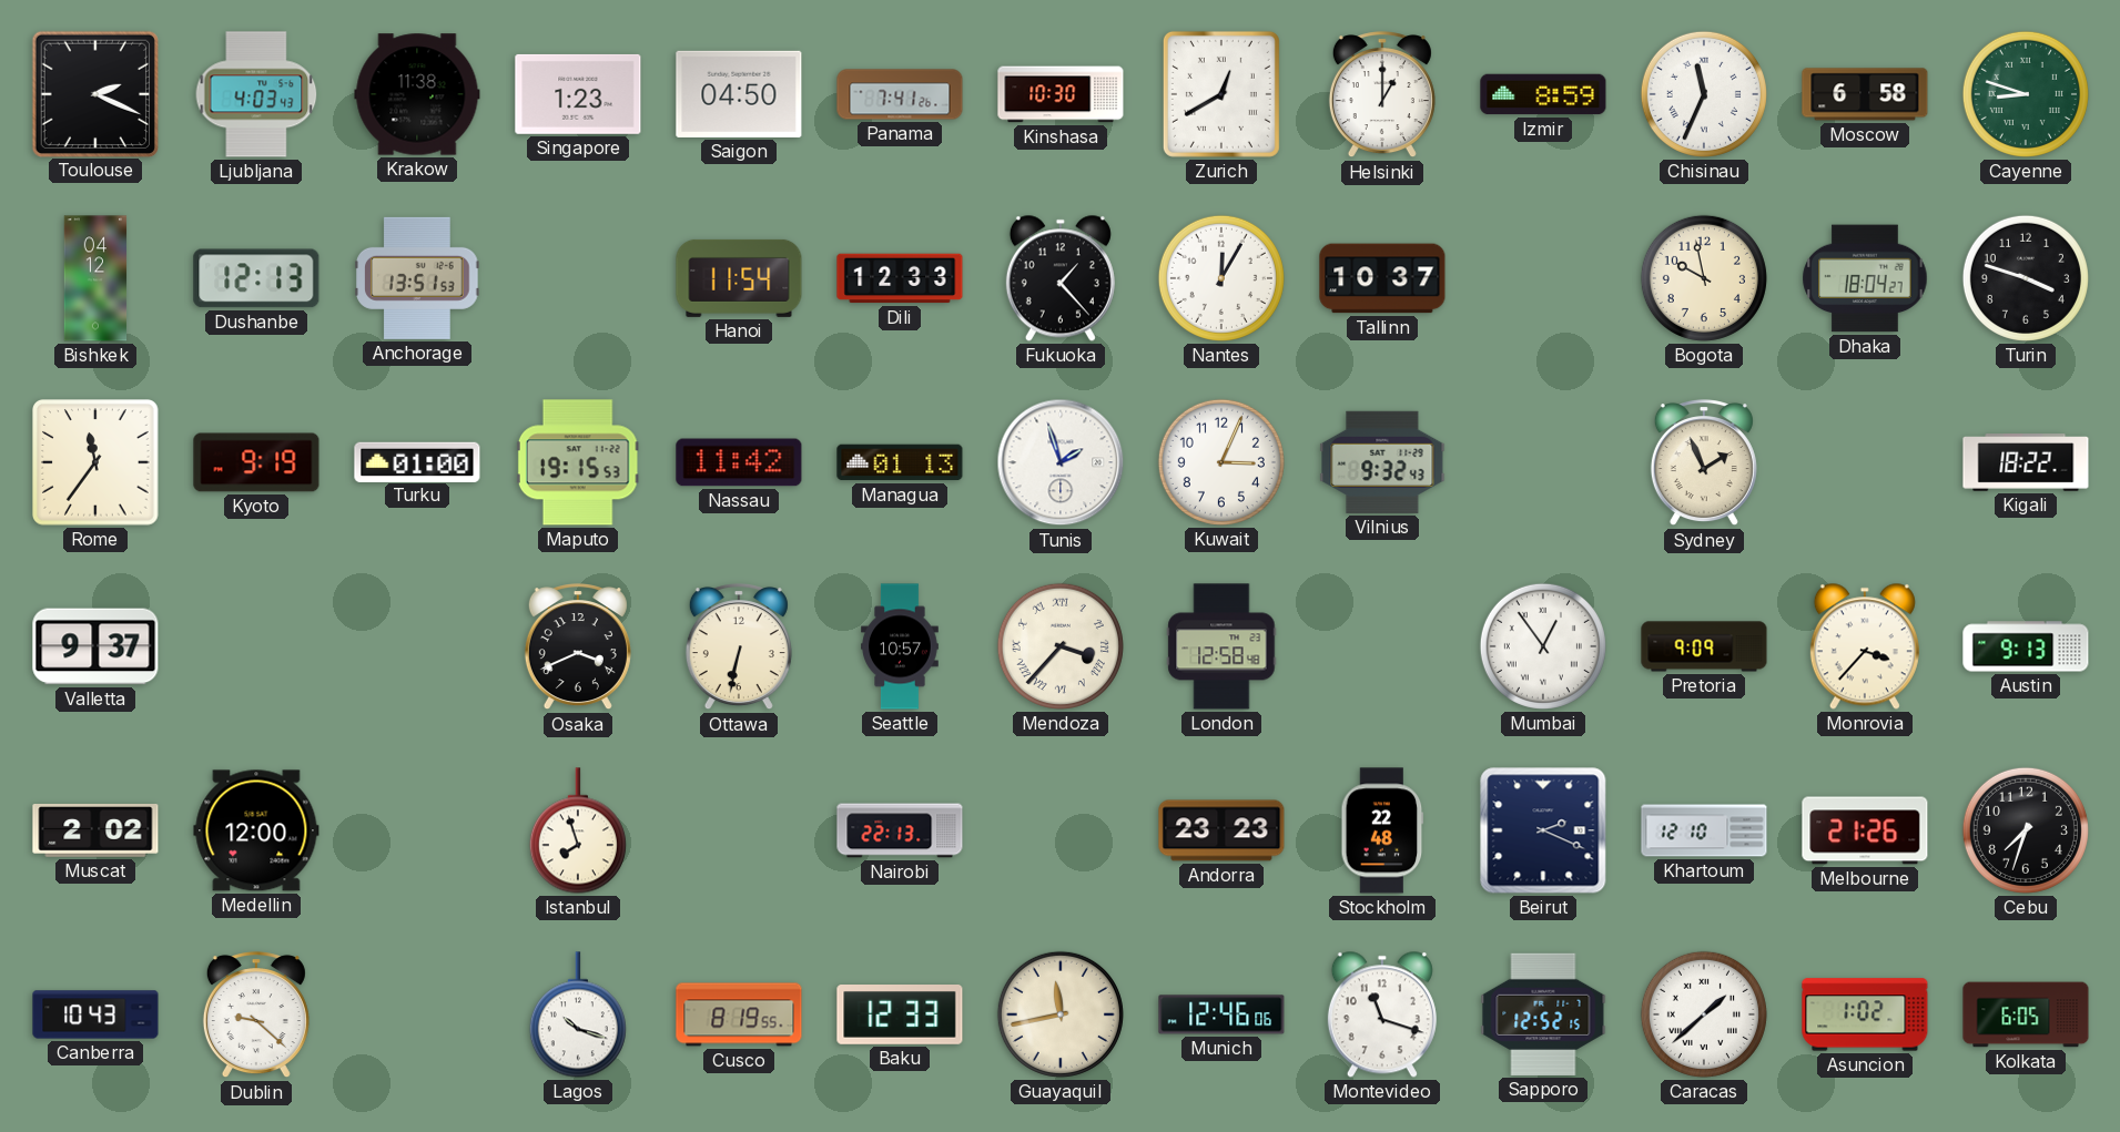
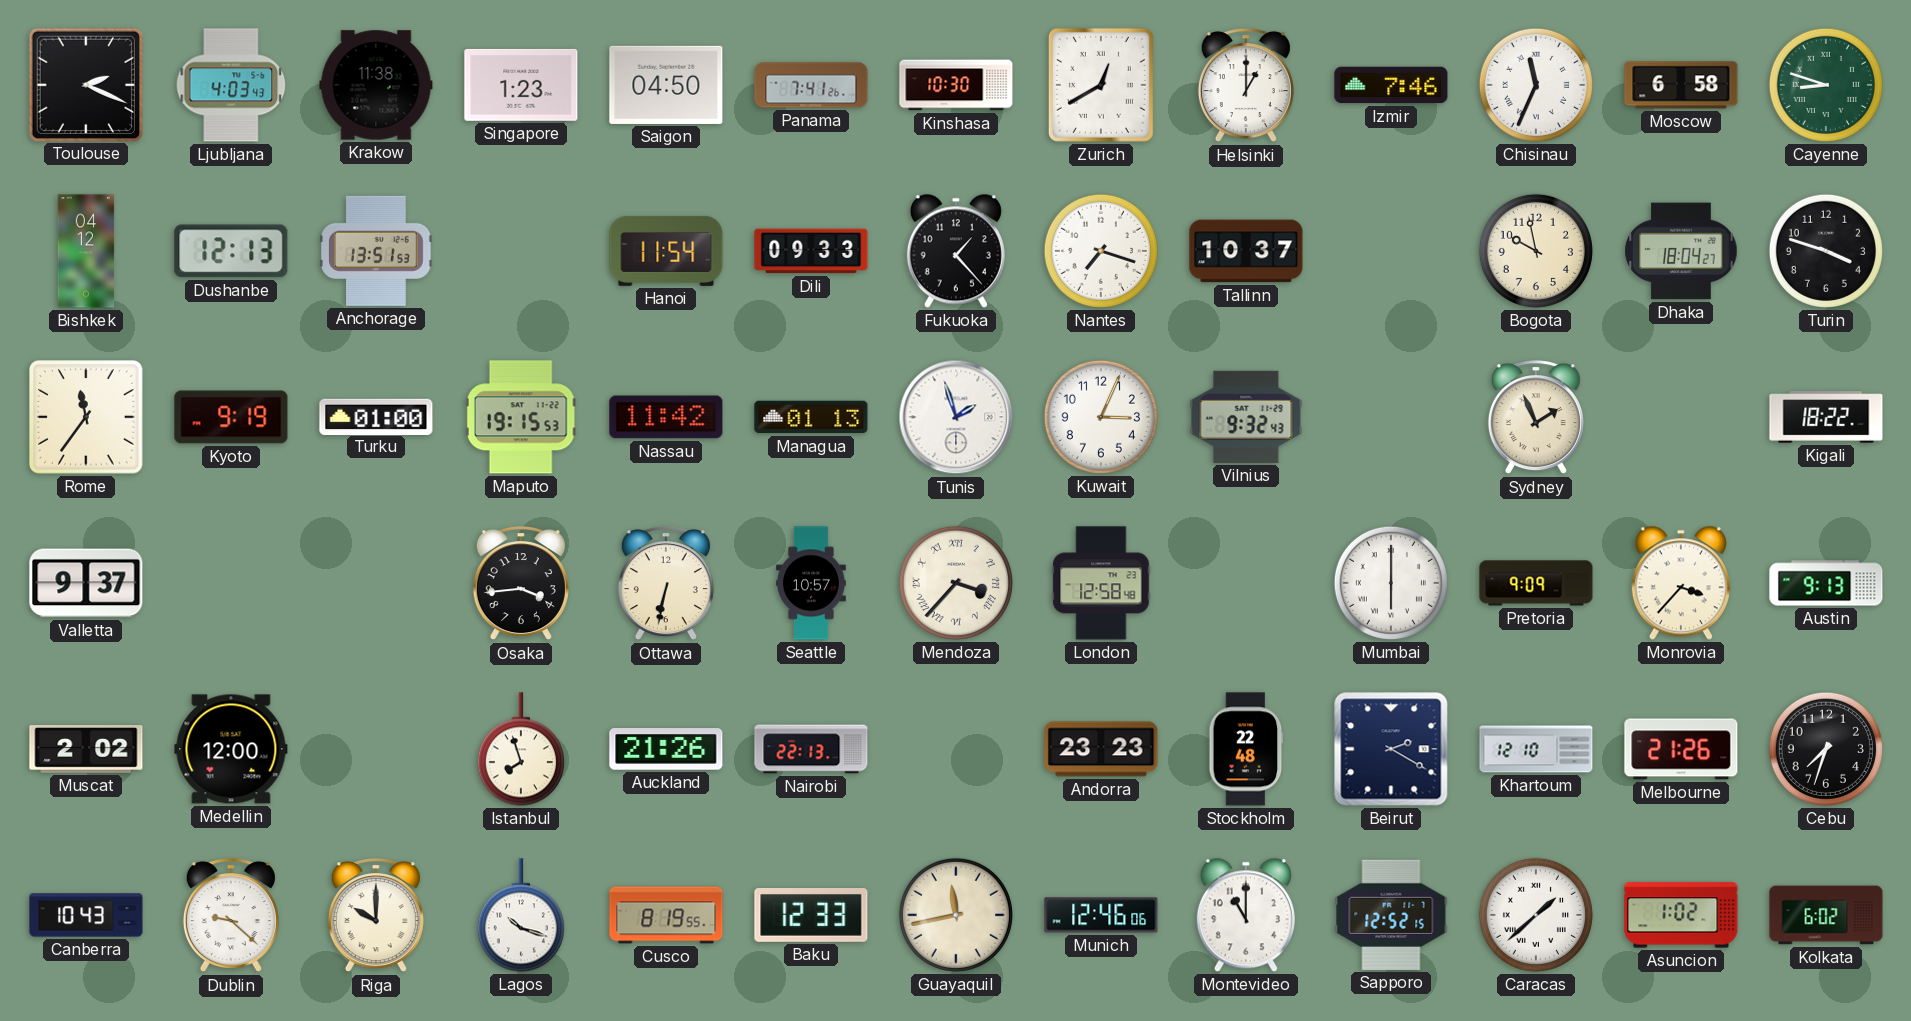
Izmir: 8:59 -> 7:46 (1391, 85)
Dili: 12:33 -> 09:33 (811, 251)
Nantes: 12:05 -> 7:18 (1101, 251)
Osaka: 3:41 -> 3:44 (521, 584)
Mumbai: 12:54 -> 6:00 (1391, 583)
Auckland: none -> 21:26 (666, 749)
Beirut: 2:19 -> 2:20 (1391, 749)
Riga: none -> 10:00 (376, 916)
Montevideo: 11:18 -> 11:00 (1246, 915)
Kolkata: 6:05 -> 6:02 (1826, 915)
